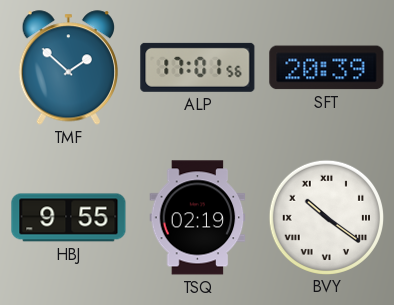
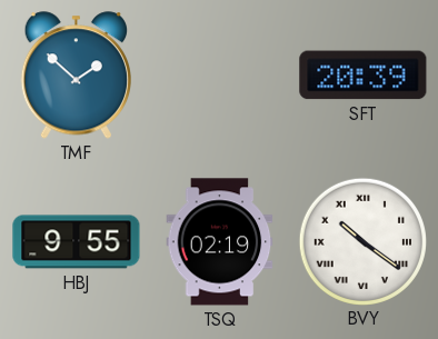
ALP: 17:01 -> none (198, 67)
